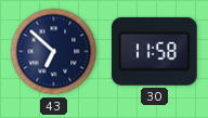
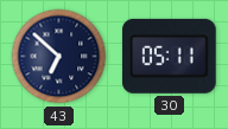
30: 11:58 -> 05:11 (169, 56)
